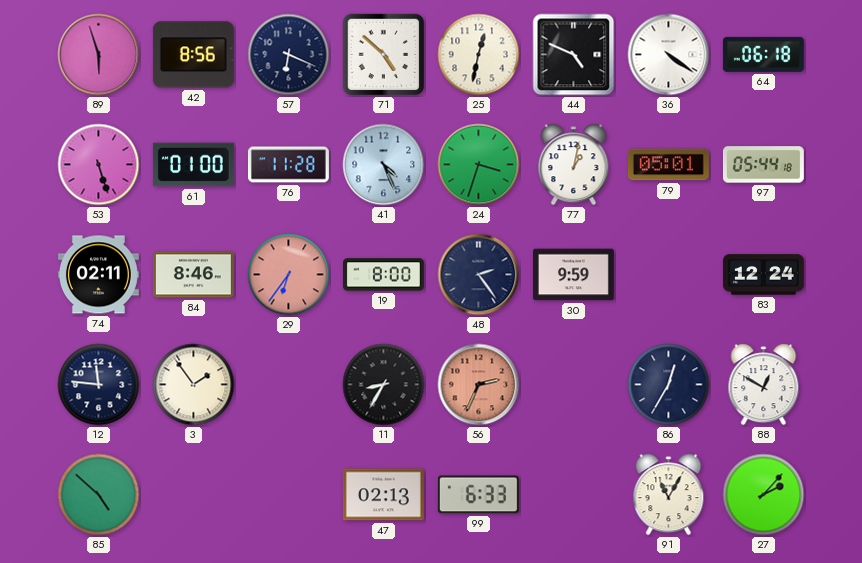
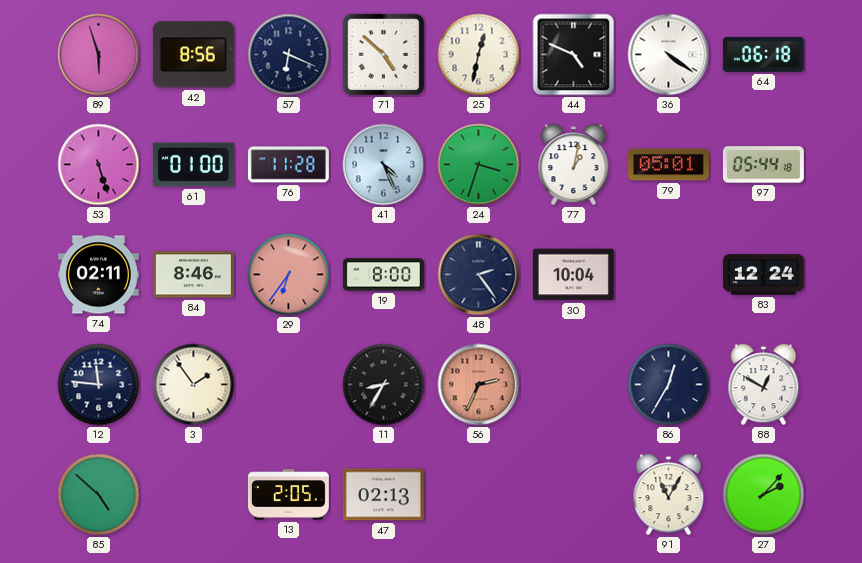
30: 9:59 -> 10:04 (573, 275)
13: none -> 2:05 (288, 495)
99: 6:33 -> none (478, 495)
